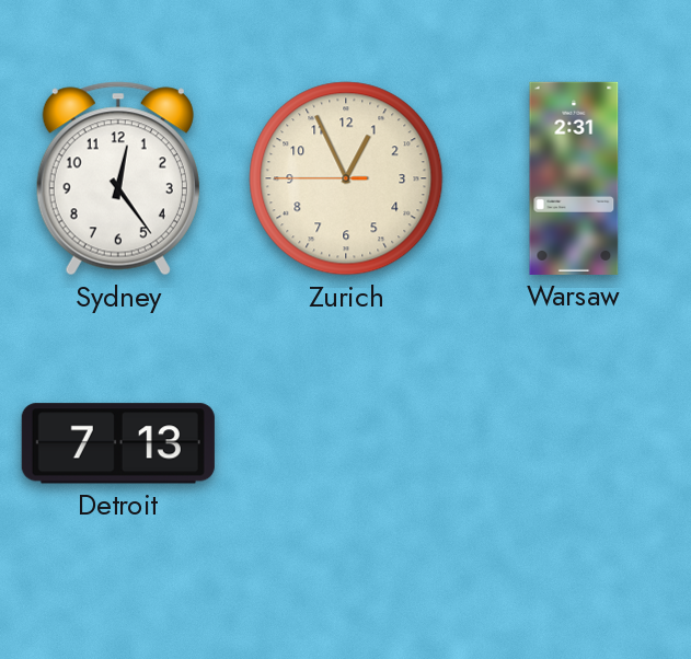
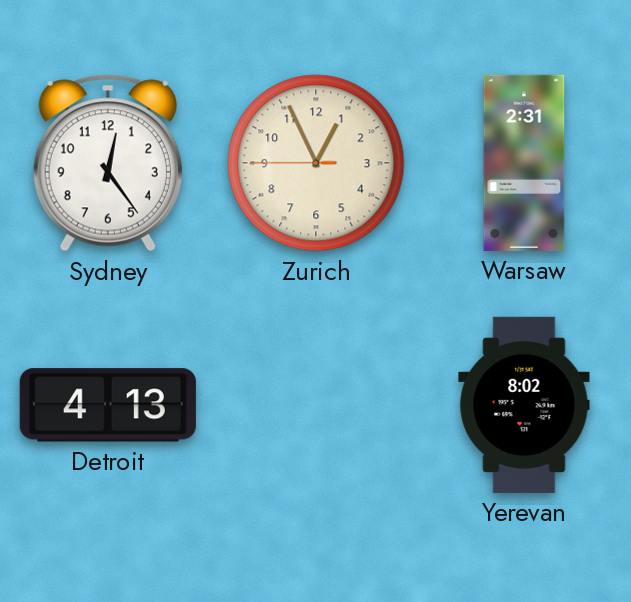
Detroit: 7:13 -> 4:13 (108, 405)
Yerevan: none -> 8:02 (524, 405)
